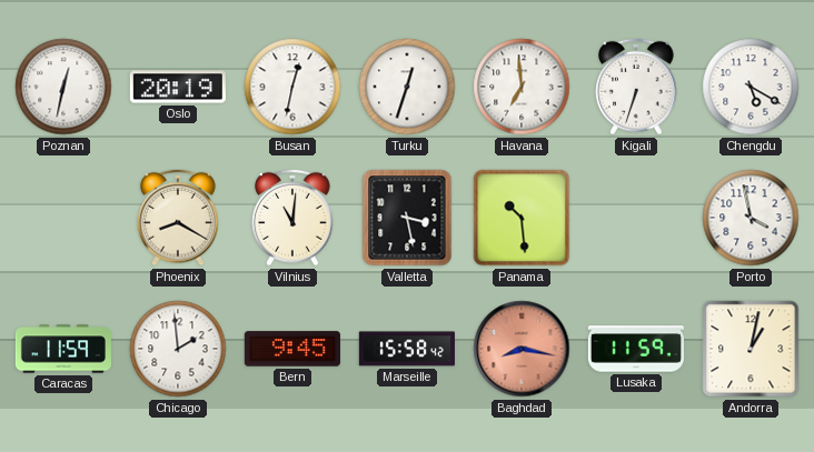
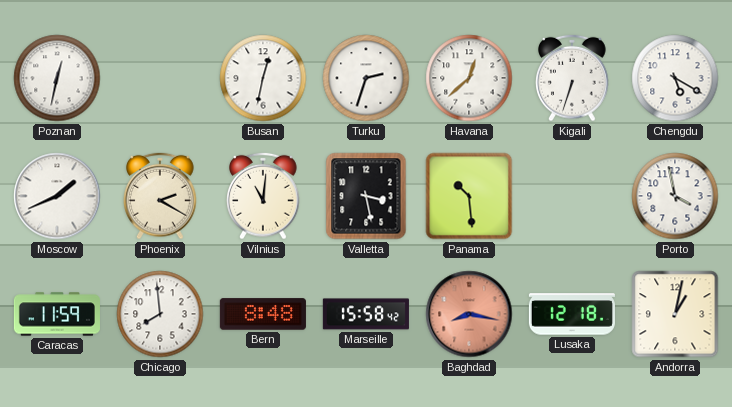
Oslo: 20:19 -> none (178, 87)
Turku: 12:33 -> 2:33 (366, 78)
Havana: 6:59 -> 12:38 (469, 78)
Moscow: none -> 1:41 (57, 196)
Phoenix: 8:20 -> 2:20 (161, 196)
Chicago: 1:59 -> 7:59 (160, 314)
Bern: 9:45 -> 8:48 (263, 314)
Lusaka: 11:59 -> 12:18 (572, 314)
